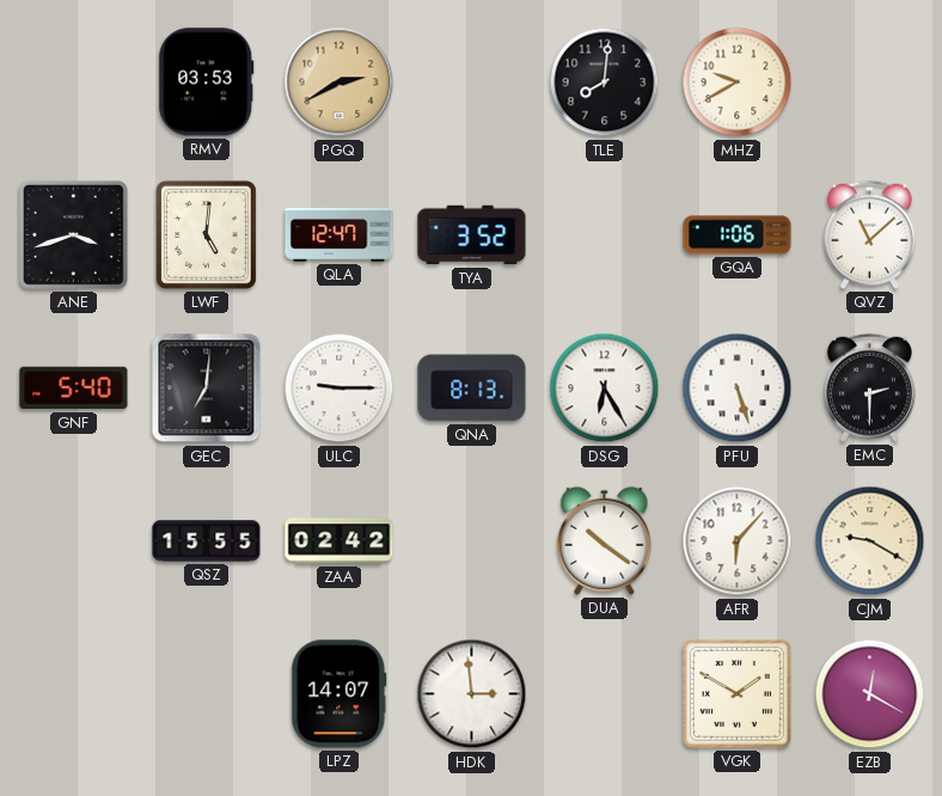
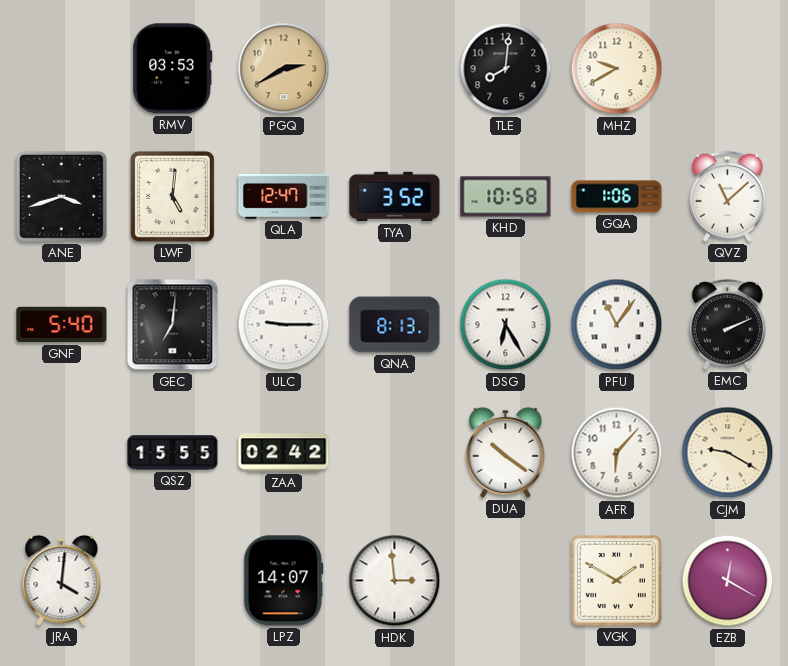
KHD: none -> 10:58 (506, 197)
PFU: 5:27 -> 11:06 (617, 325)
EMC: 2:30 -> 2:11 (727, 324)
JRA: none -> 4:01 (62, 580)
